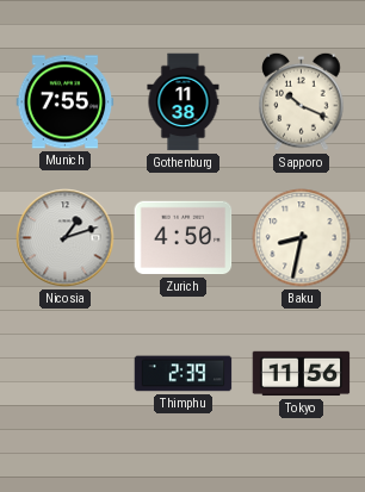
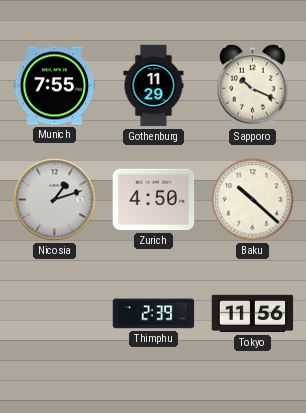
Gothenburg: 11:38 -> 11:29 (154, 86)
Baku: 8:32 -> 10:22 (253, 200)
